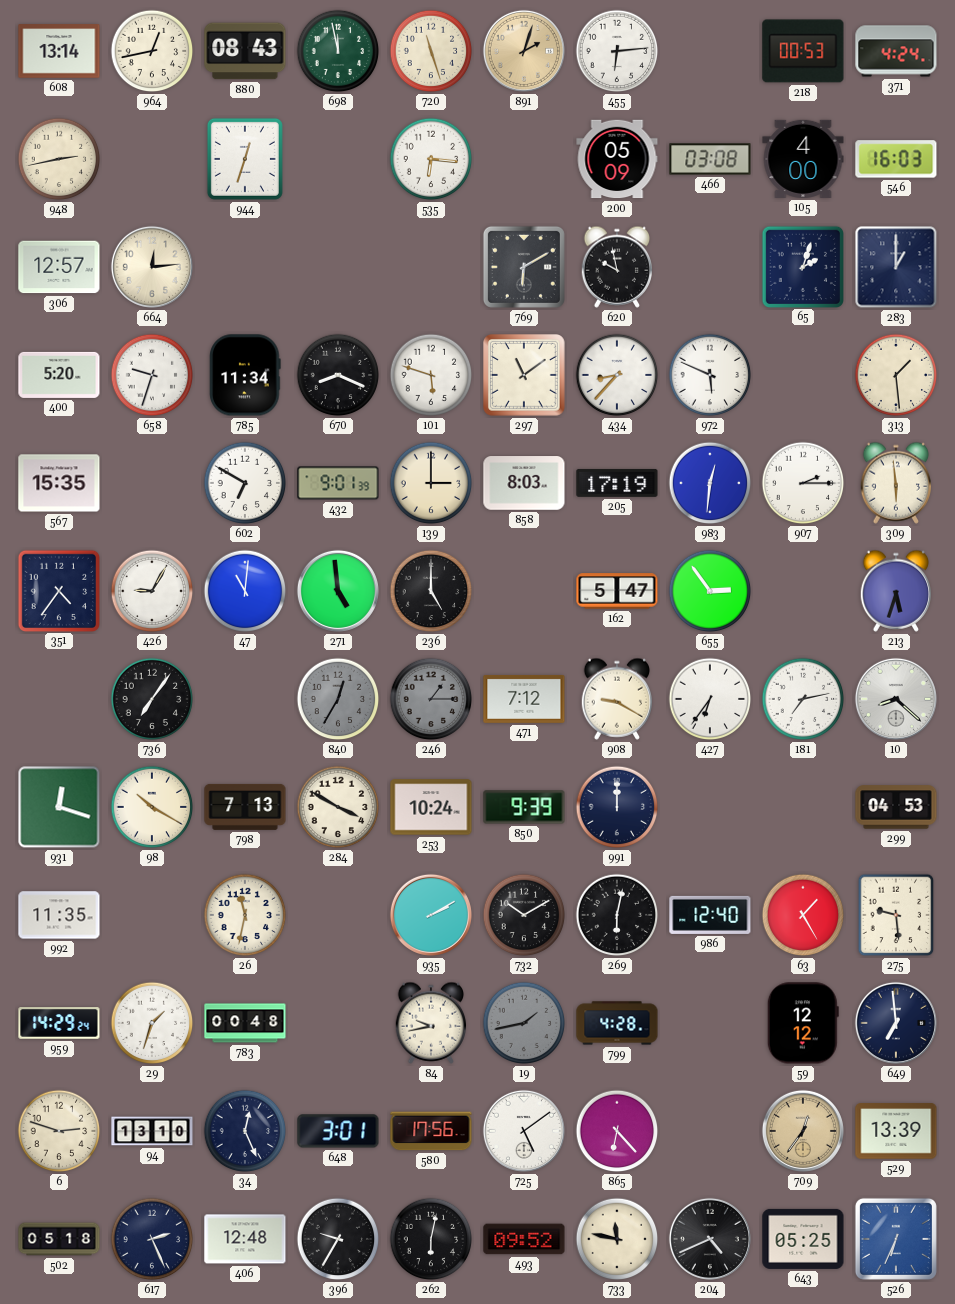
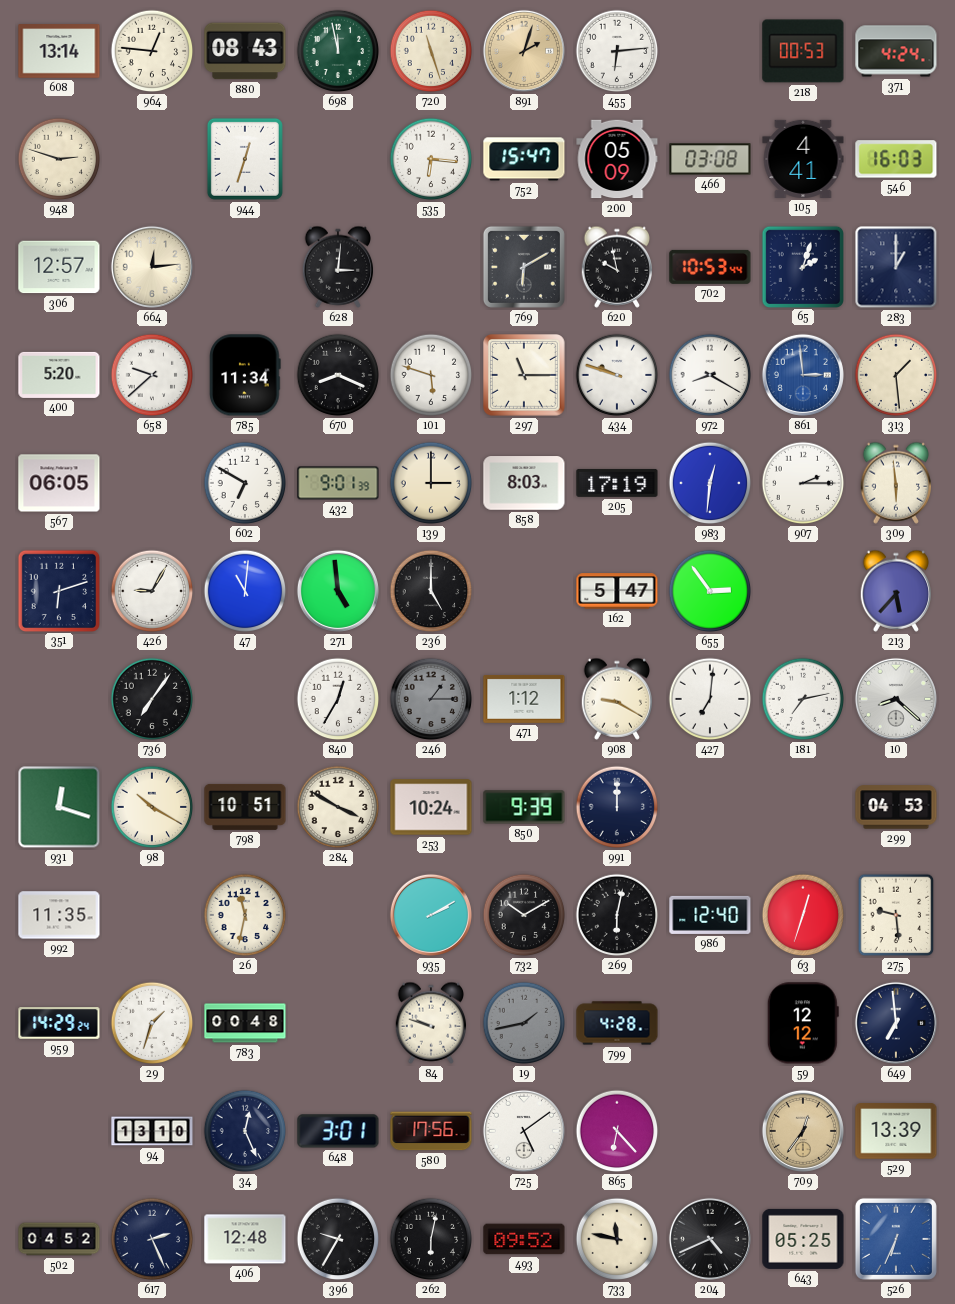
964: 12:43 -> 12:46 (152, 51)
948: 2:43 -> 2:48 (59, 159)
752: none -> 15:47 (524, 159)
105: 4:00 -> 4:41 (803, 159)
628: none -> 3:01 (337, 267)
702: none -> 10:53 (710, 267)
658: 9:33 -> 9:38 (152, 375)
297: 11:09 -> 11:15 (525, 376)
434: 8:37 -> 9:48 (617, 375)
972: 5:49 -> 8:20 (710, 375)
861: none -> 2:59 (803, 375)
567: 15:35 -> 06:05 (59, 483)
351: 4:36 -> 6:12 (58, 590)
213: 5:33 -> 5:37 (895, 591)
840 dial: grey -> white (338, 699)
471: 7:12 -> 1:12 (524, 699)
427: 6:36 -> 7:01 (710, 699)
798: 7:13 -> 10:51 (245, 807)
63: 1:25 -> 12:33 (803, 915)
84: 9:43 -> 9:48 (430, 1023)
6: 2:48 -> none (59, 1131)
502: 05:18 -> 04:52 (59, 1239)
